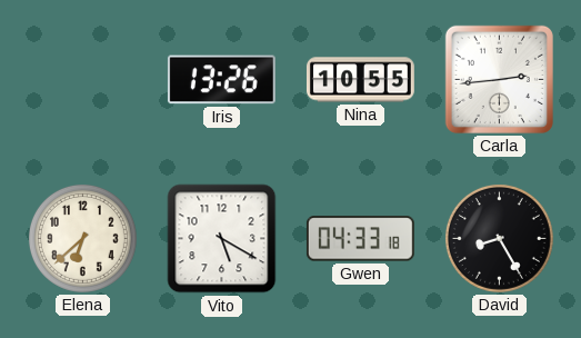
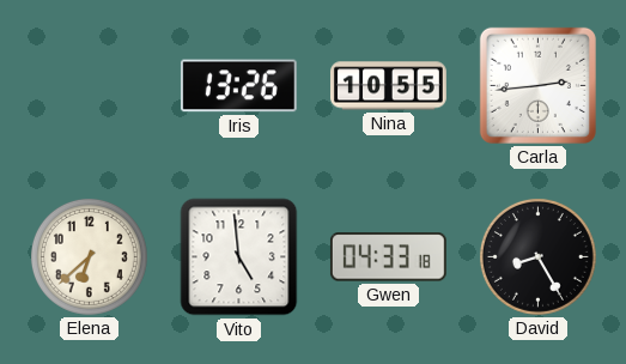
Vito: 5:20 -> 4:59 (239, 257)
